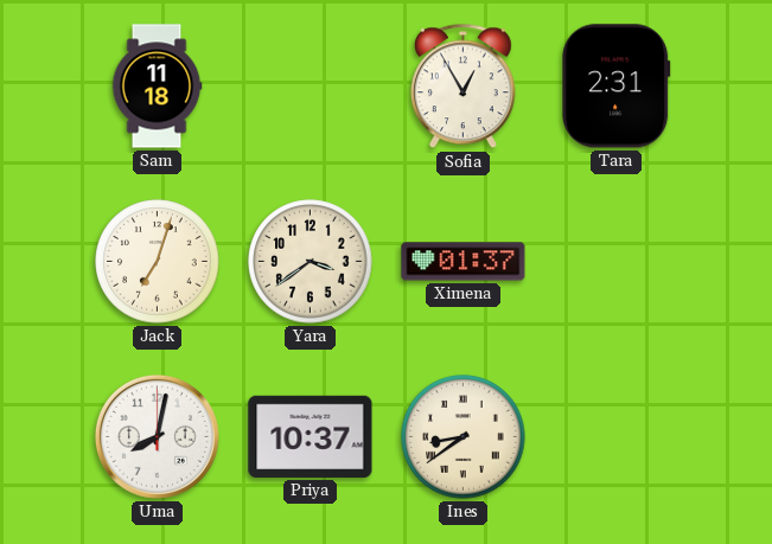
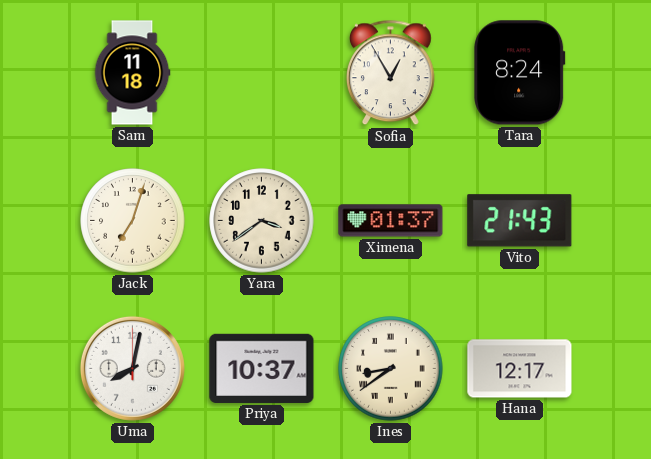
Tara: 2:31 -> 8:24 (520, 73)
Vito: none -> 21:43 (520, 221)
Hana: none -> 12:17 (520, 369)
